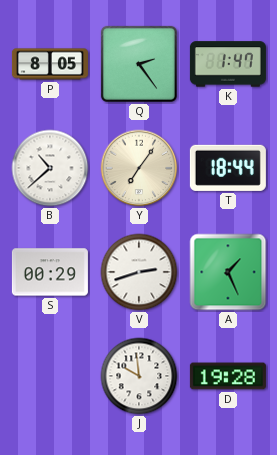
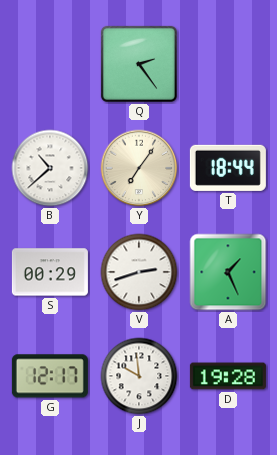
P: 8:05 -> none (50, 64)
K: 1:47 -> none (228, 64)
G: none -> 12:17 (50, 376)
